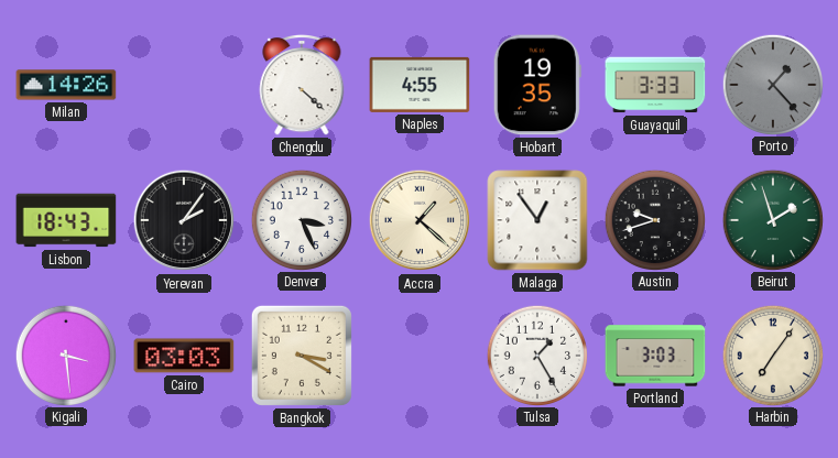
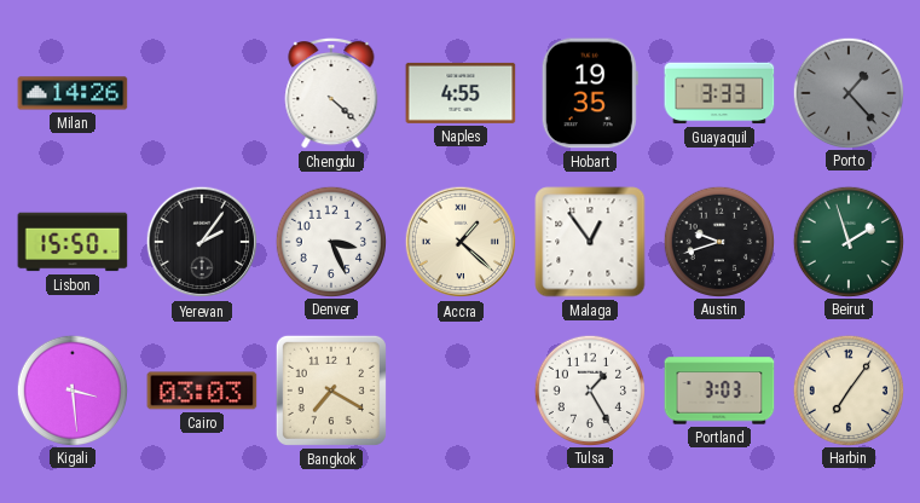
Lisbon: 18:43 -> 15:50 (73, 242)
Bangkok: 3:20 -> 7:20 (331, 391)
